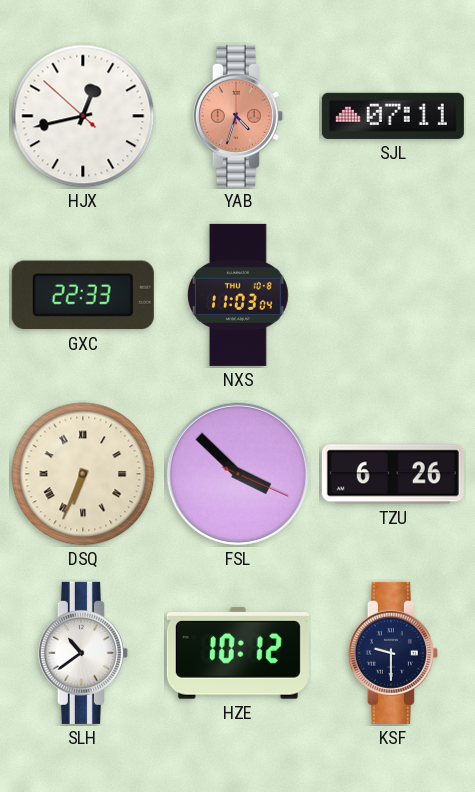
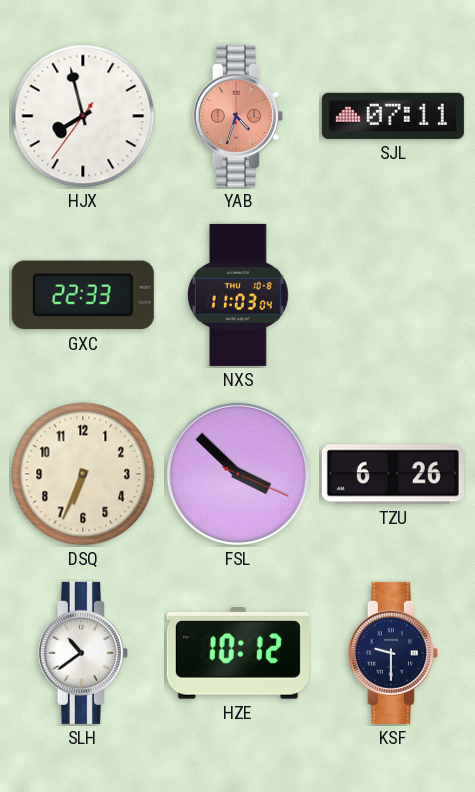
HJX: 12:42 -> 7:57 (83, 116)
DSQ numerals: Roman -> Arabic (83, 474)
